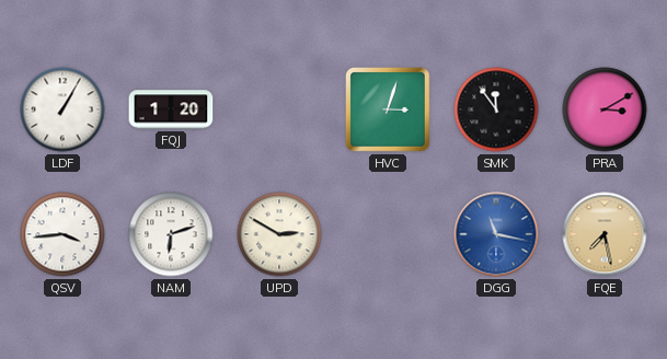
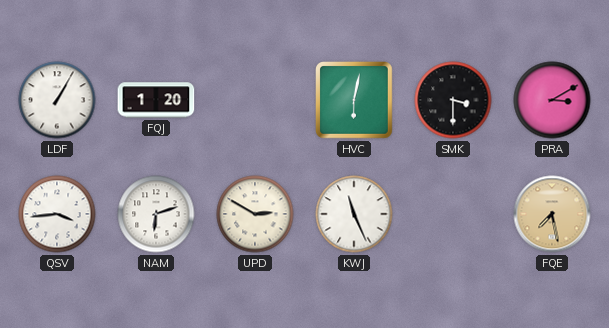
HVC: 3:03 -> 6:02 (355, 101)
SMK: 11:54 -> 3:30 (453, 100)
KWJ: none -> 11:26 (354, 214)
DGG: 11:17 -> none (496, 234)
